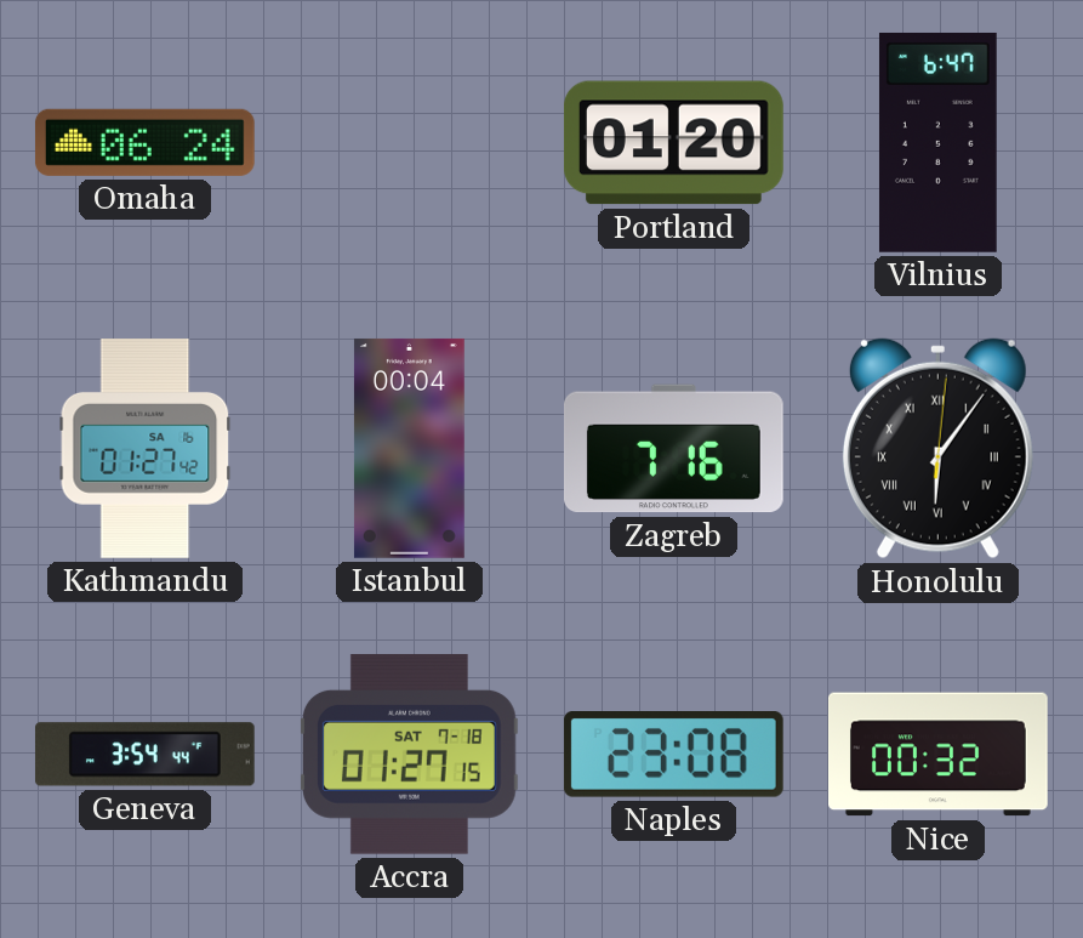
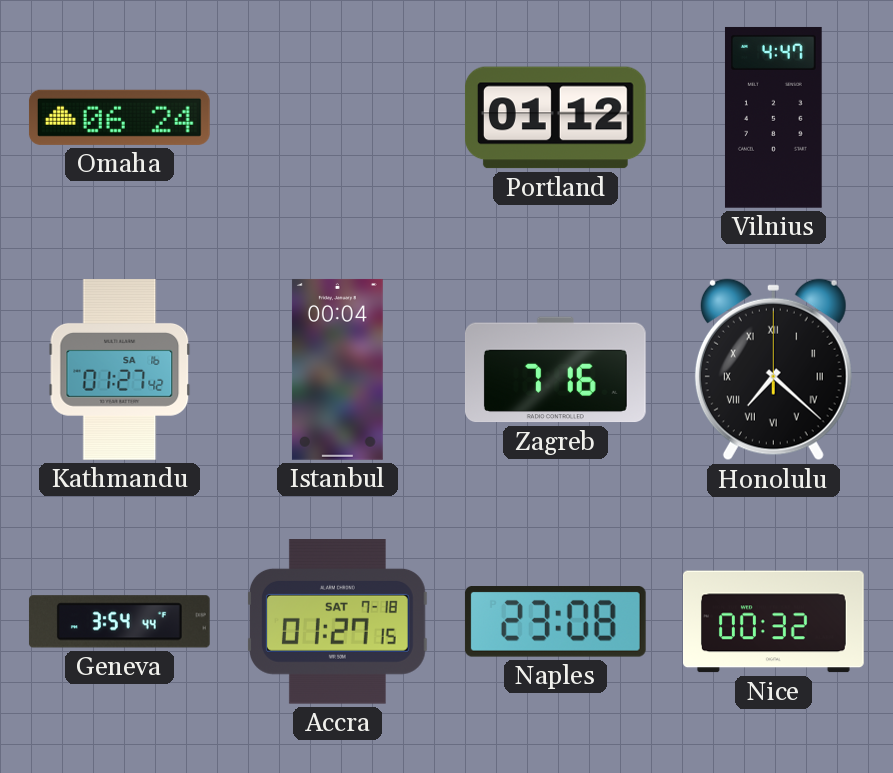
Portland: 01:20 -> 01:12 (555, 118)
Vilnius: 6:47 -> 4:47 (773, 117)
Honolulu: 6:06 -> 7:22 (773, 370)
